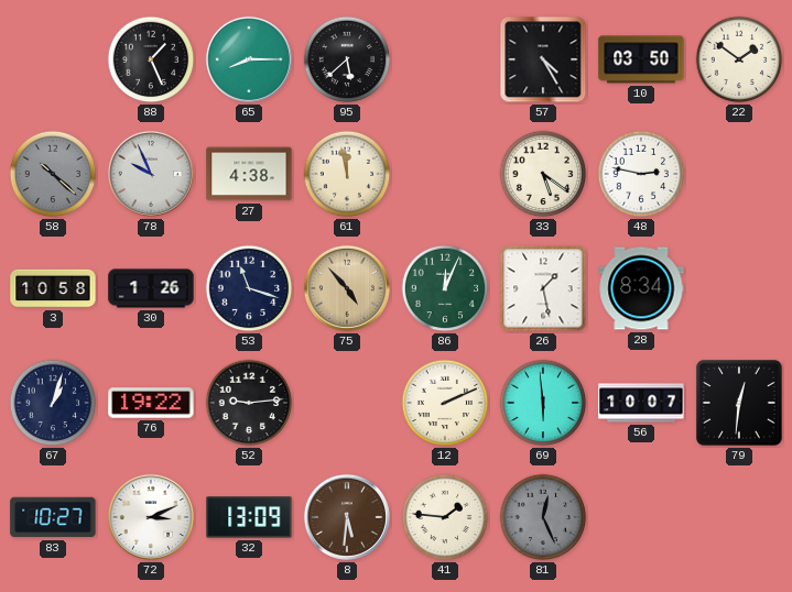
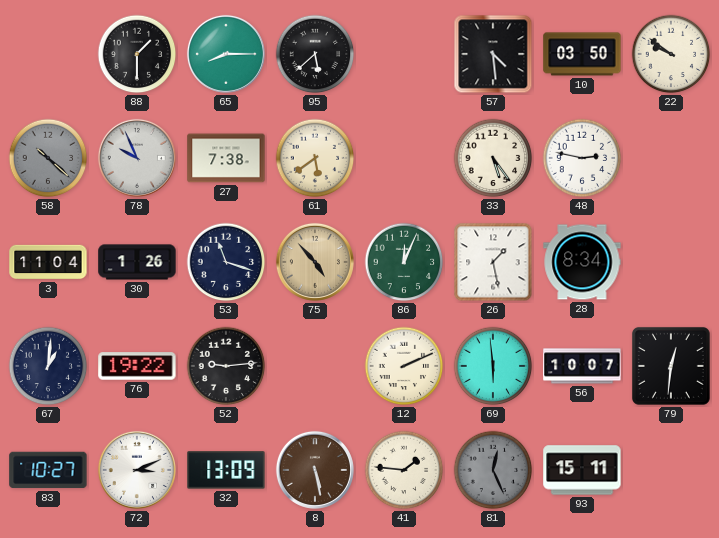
88: 1:26 -> 1:30 (137, 54)
57: 4:25 -> 4:29 (493, 54)
22: 1:51 -> 9:51 (671, 54)
27: 4:38 -> 7:38 (226, 158)
61: 11:58 -> 5:39 (315, 158)
33: 5:21 -> 5:24 (493, 158)
3: 10:58 -> 11:04 (48, 262)
67: 1:03 -> 1:01 (48, 366)
8: 5:31 -> 5:28 (315, 470)
93: none -> 15:11 (582, 470)
